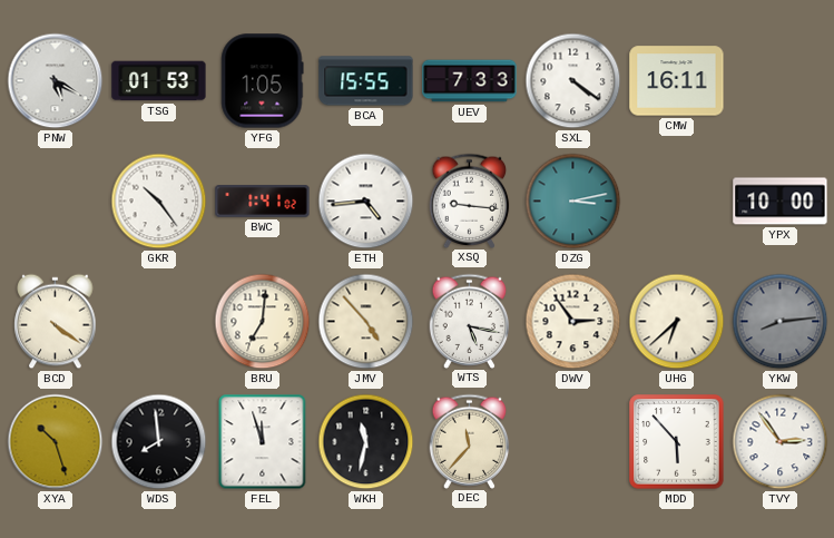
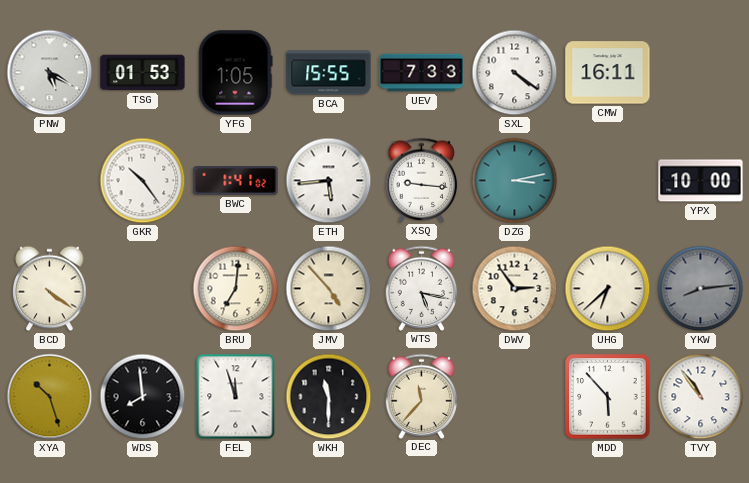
ETH: 4:44 -> 5:44 (329, 181)
WKH: 11:32 -> 11:30 (329, 397)
TVY: 2:54 -> 10:54 (701, 397)
